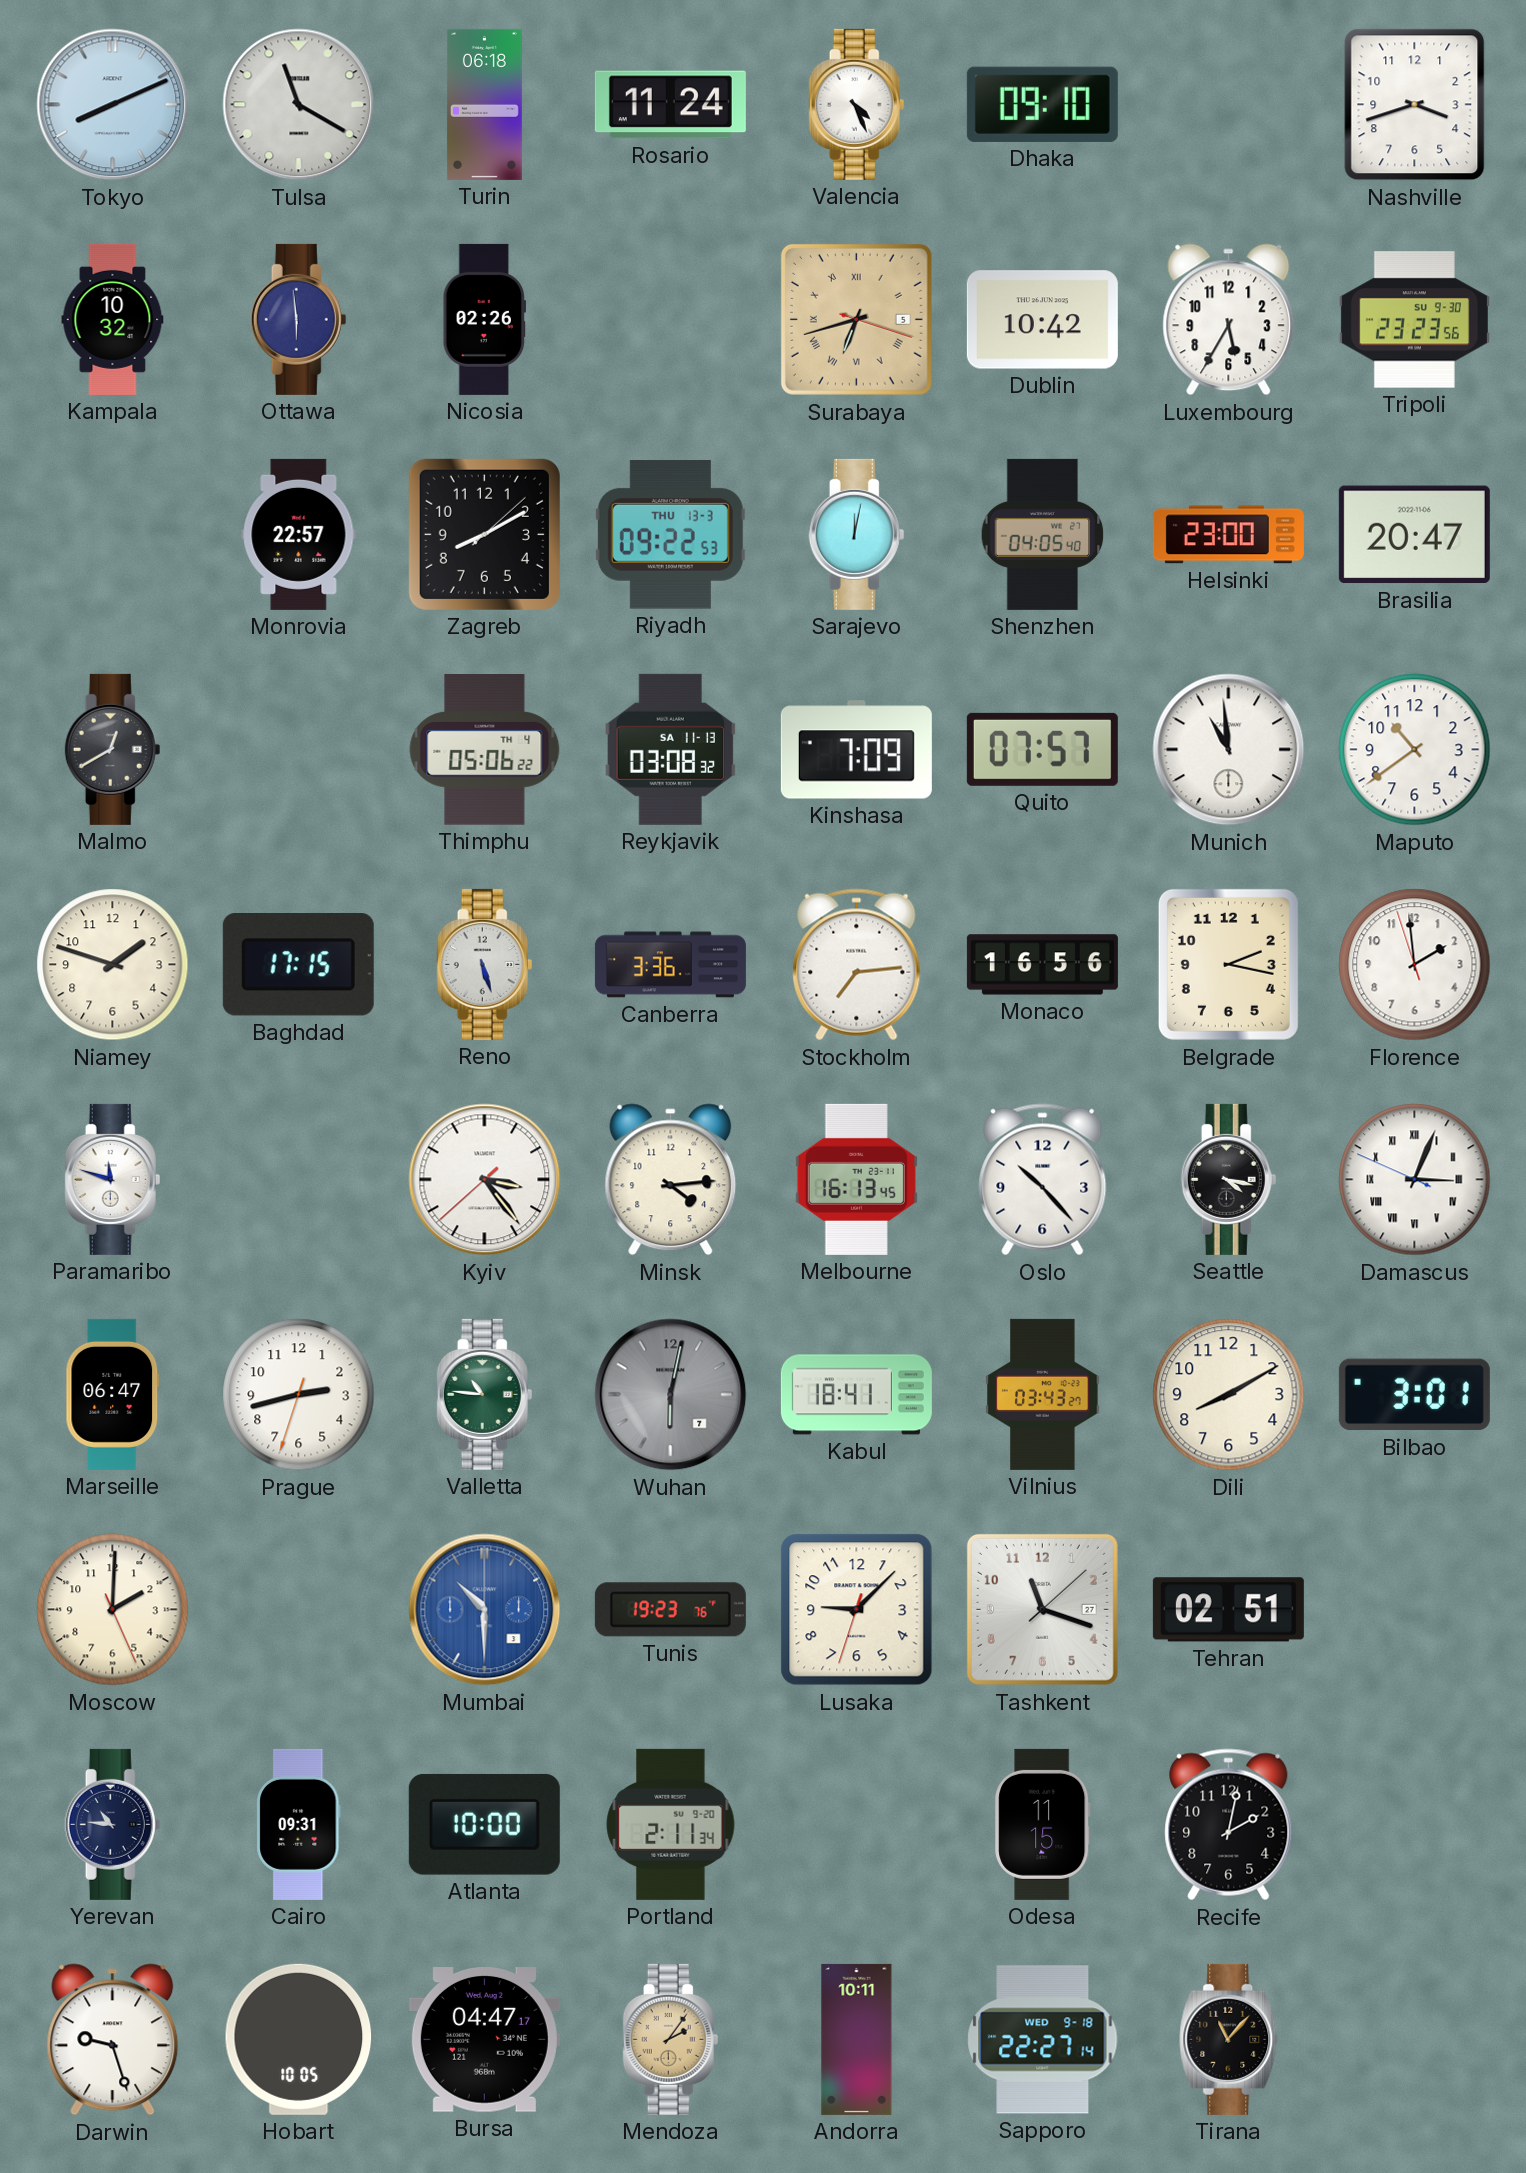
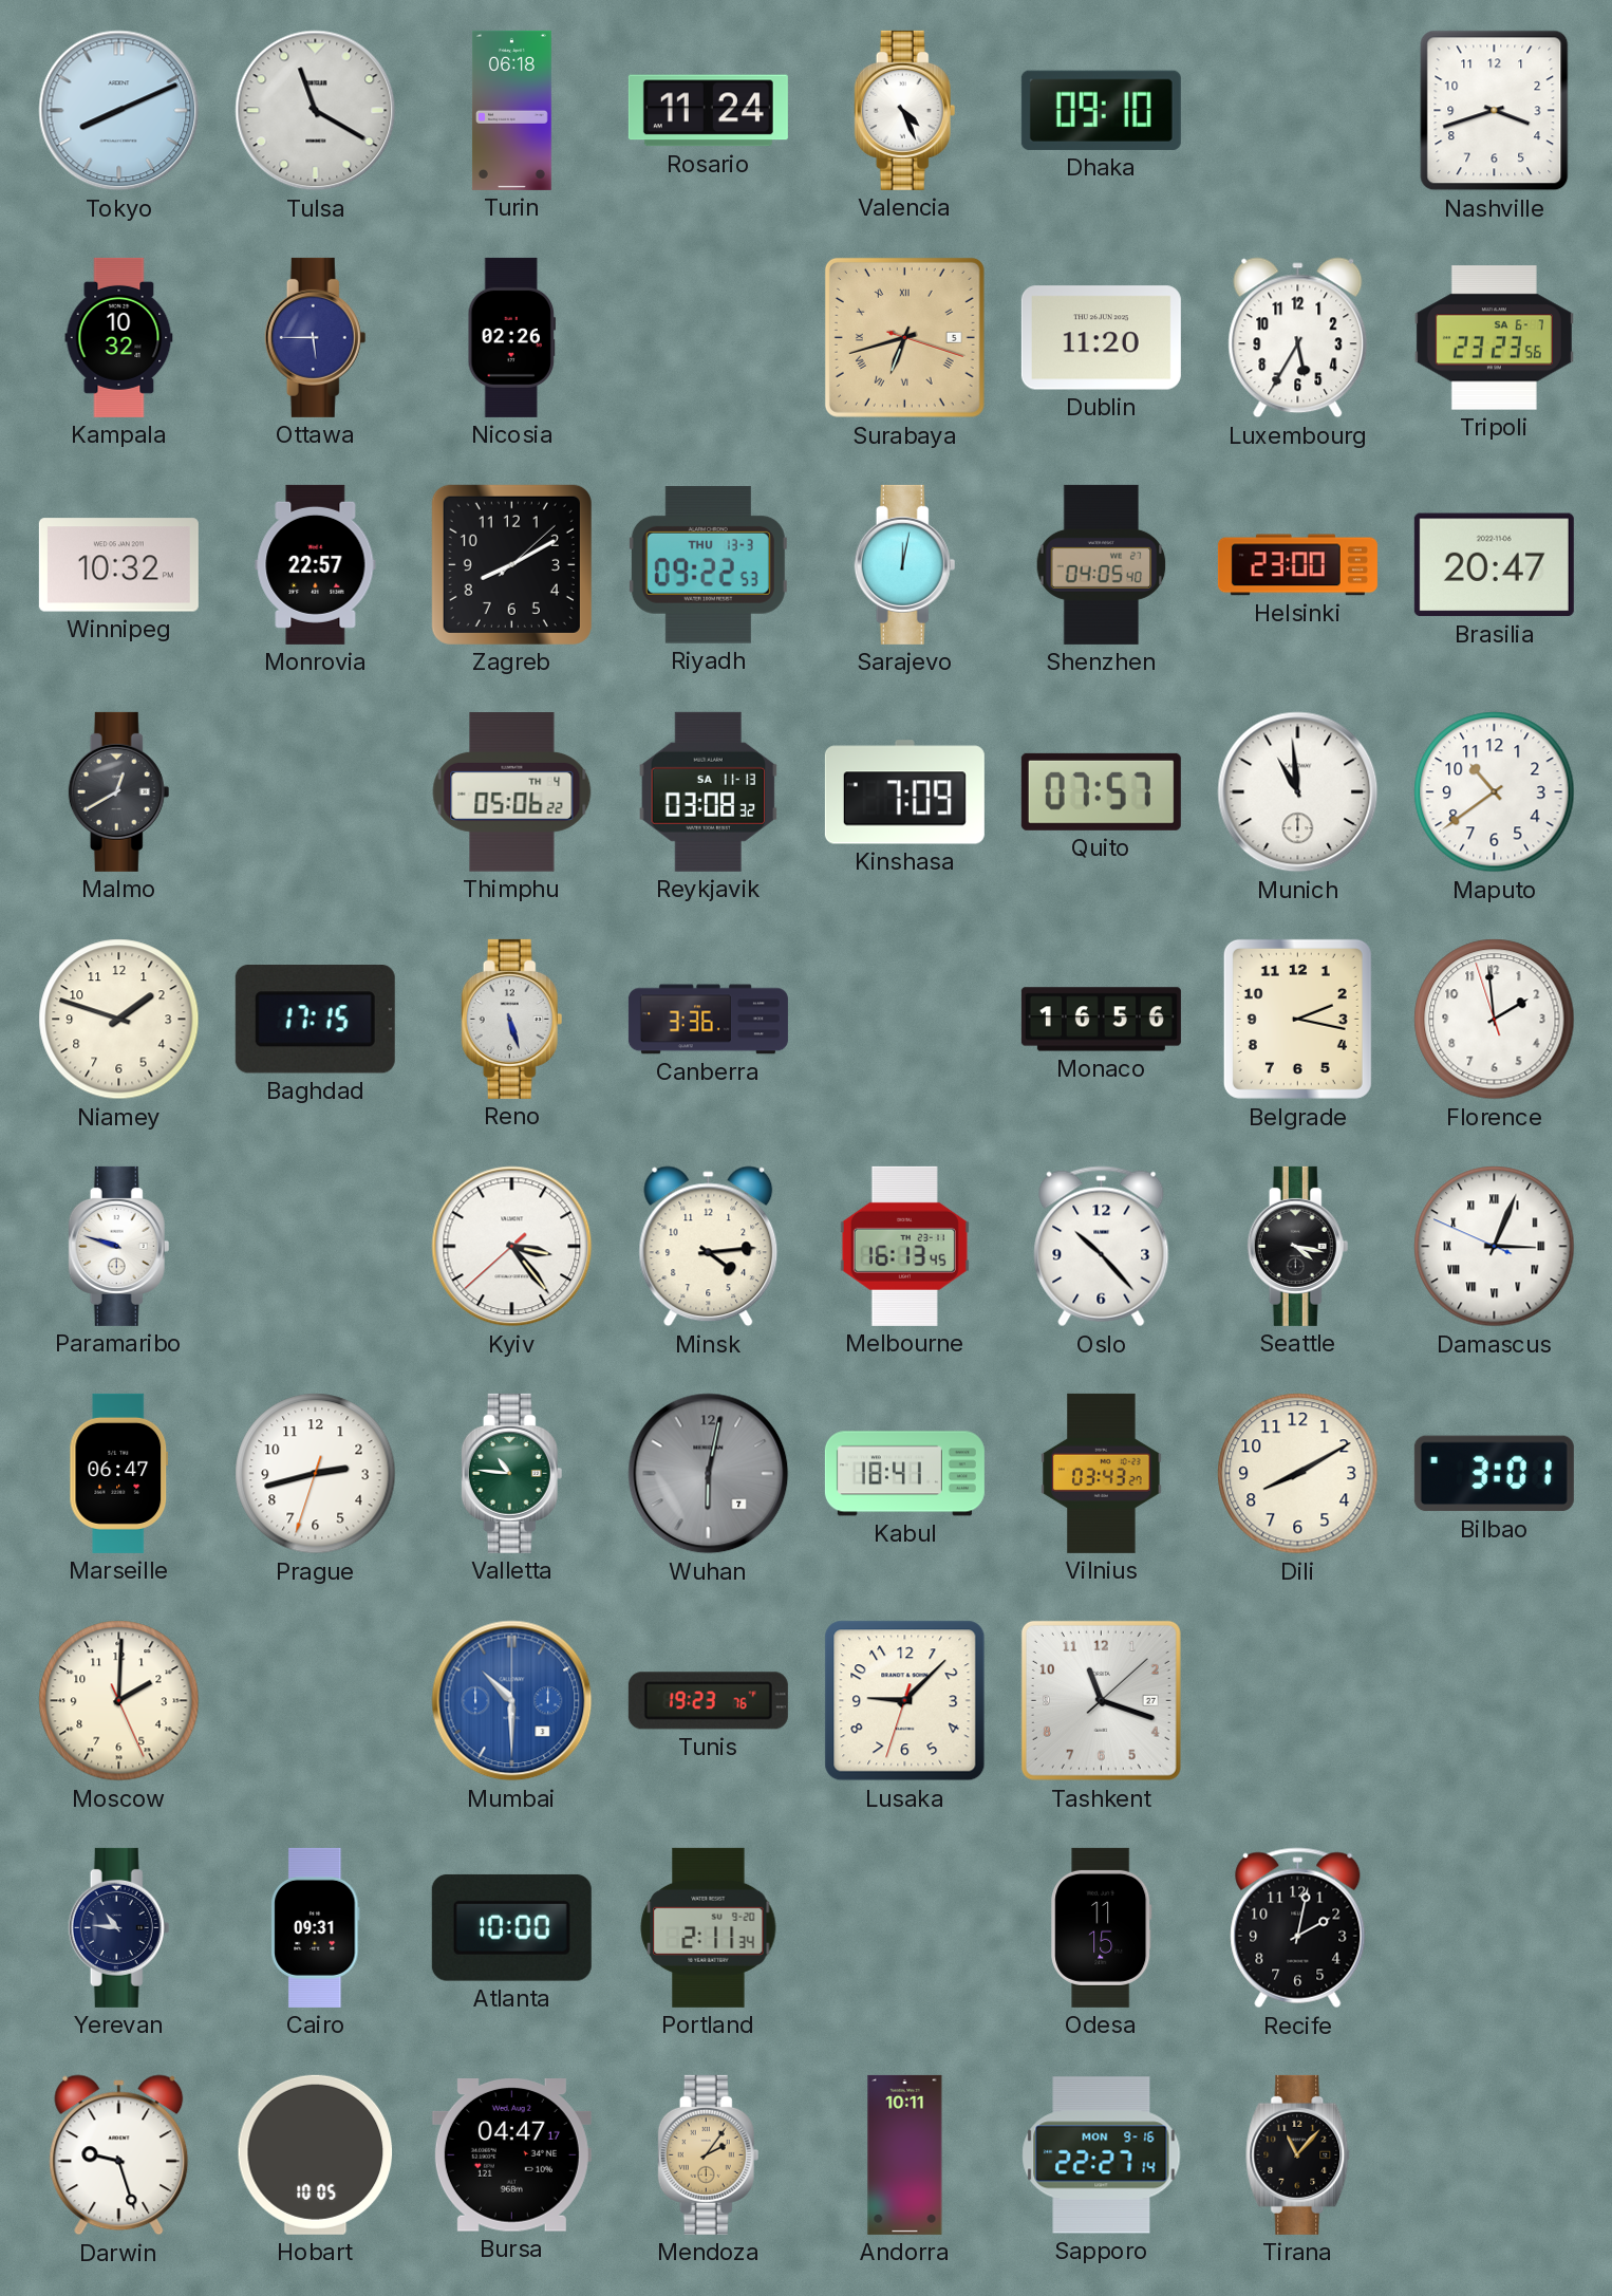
Ottawa: 5:59 -> 5:45 (316, 337)
Dublin: 10:42 -> 11:20 (1101, 338)
Tripoli date: SU 9-30 -> SA 6-7 (1494, 338)
Winnipeg: none -> 10:32 (118, 565)
Stockholm: 7:14 -> none (857, 965)
Paramaribo: 11:48 -> 9:48 (119, 1246)
Tehran: 02:51 -> none (1228, 1610)
Sapporo date: WED 9-18 -> MON 9-16 (1102, 2155)
